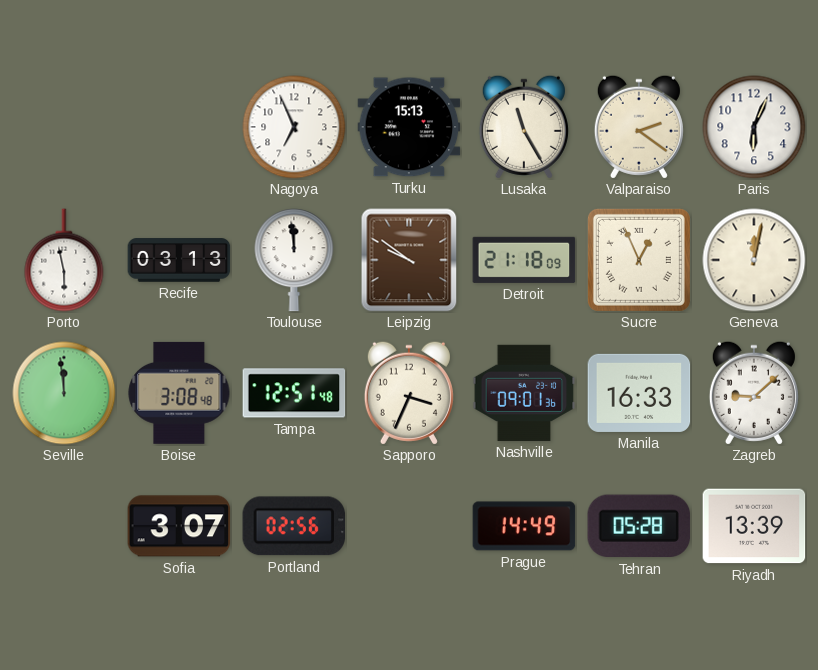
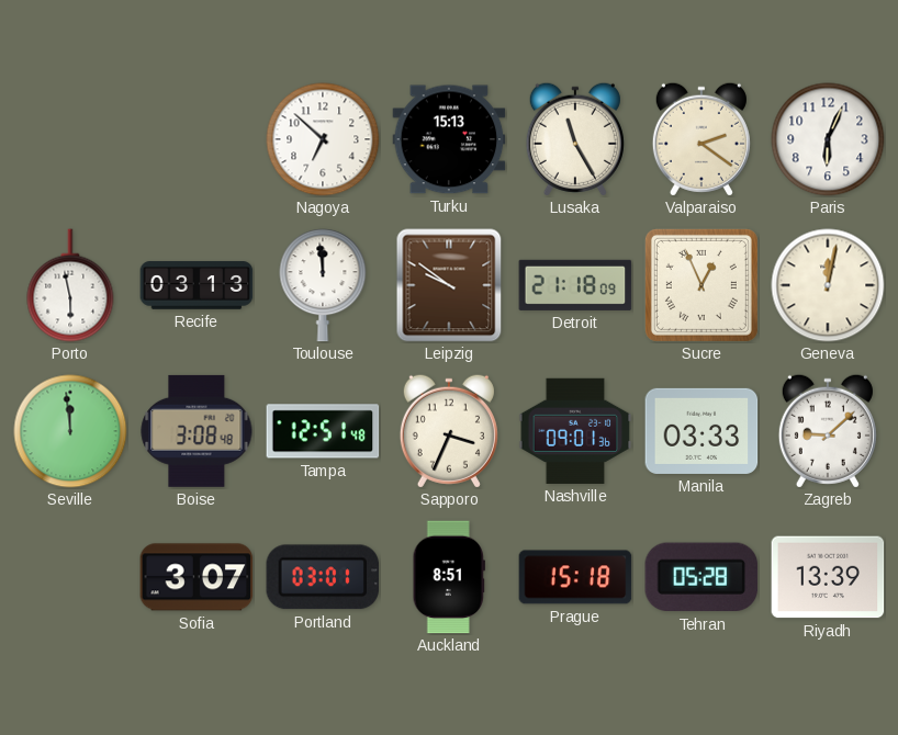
Nagoya: 6:56 -> 6:52 (323, 139)
Manila: 16:33 -> 03:33 (701, 431)
Portland: 02:56 -> 03:01 (323, 577)
Auckland: none -> 8:51 (448, 577)
Prague: 14:49 -> 15:18 (575, 577)
